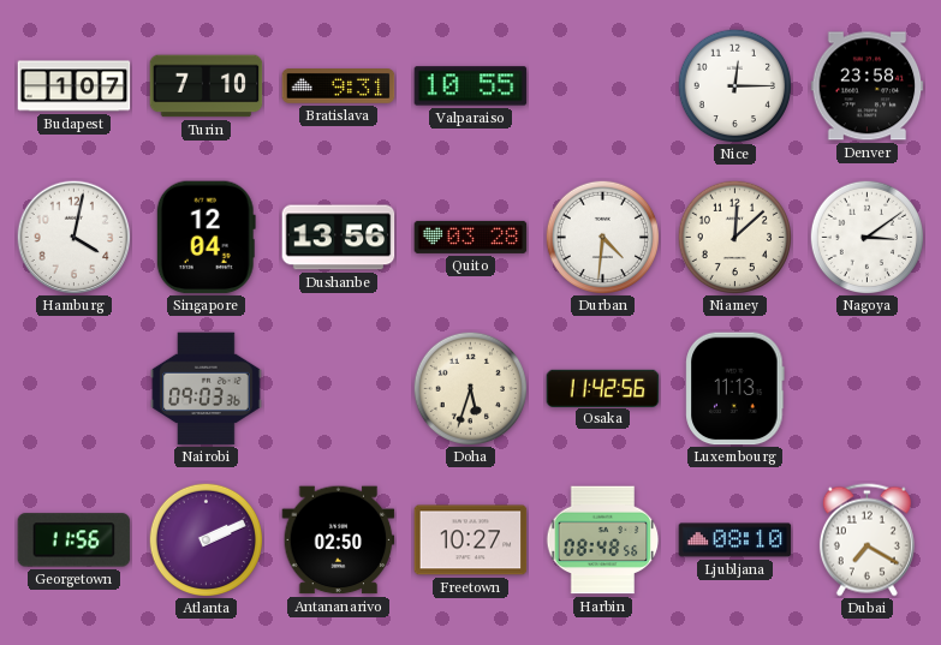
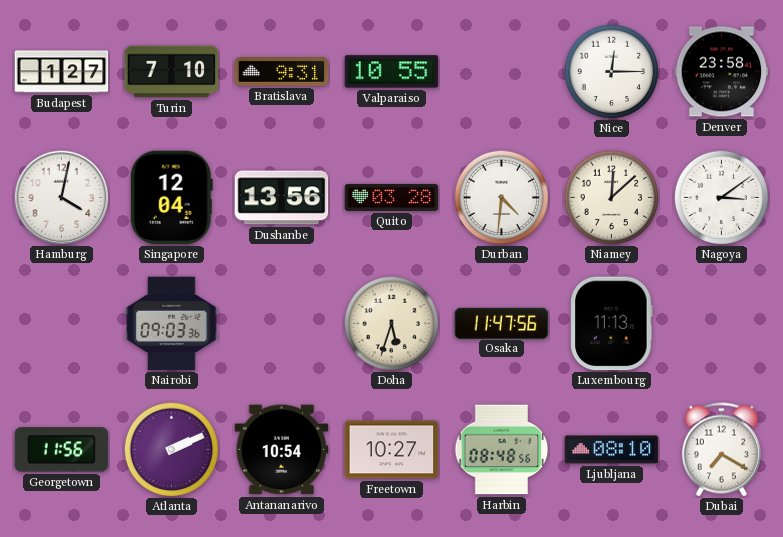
Budapest: 1:07 -> 1:27 (62, 72)
Osaka: 11:42 -> 11:47 (502, 323)
Antananarivo: 02:50 -> 10:54 (282, 450)
